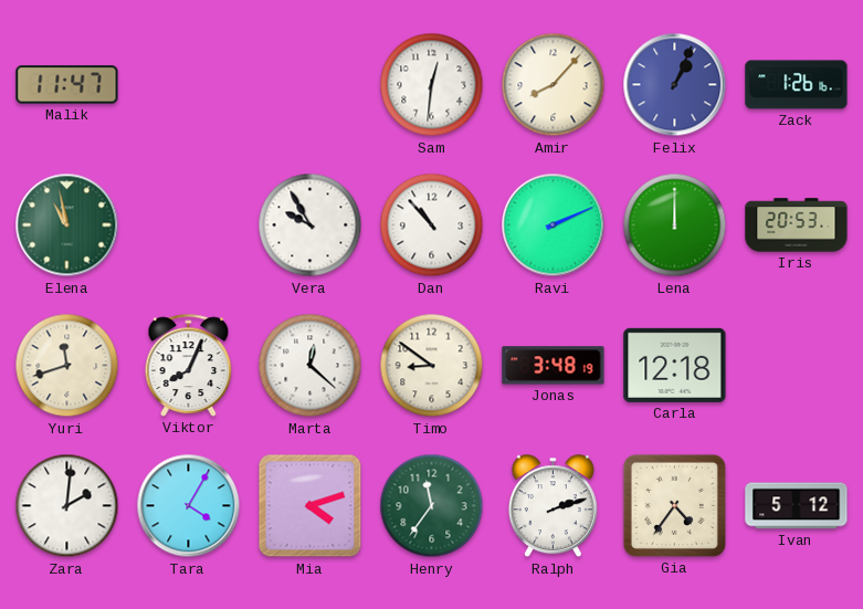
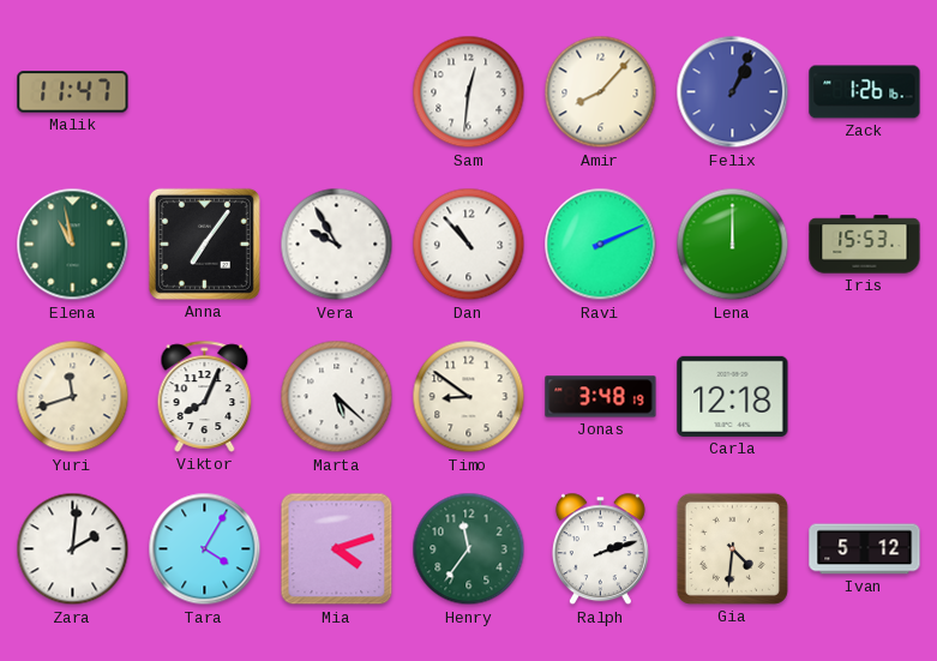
Anna: none -> 7:06 (204, 244)
Iris: 20:53 -> 15:53 (865, 245)
Marta: 12:22 -> 5:22 (337, 397)
Gia: 4:36 -> 4:31 (732, 548)
